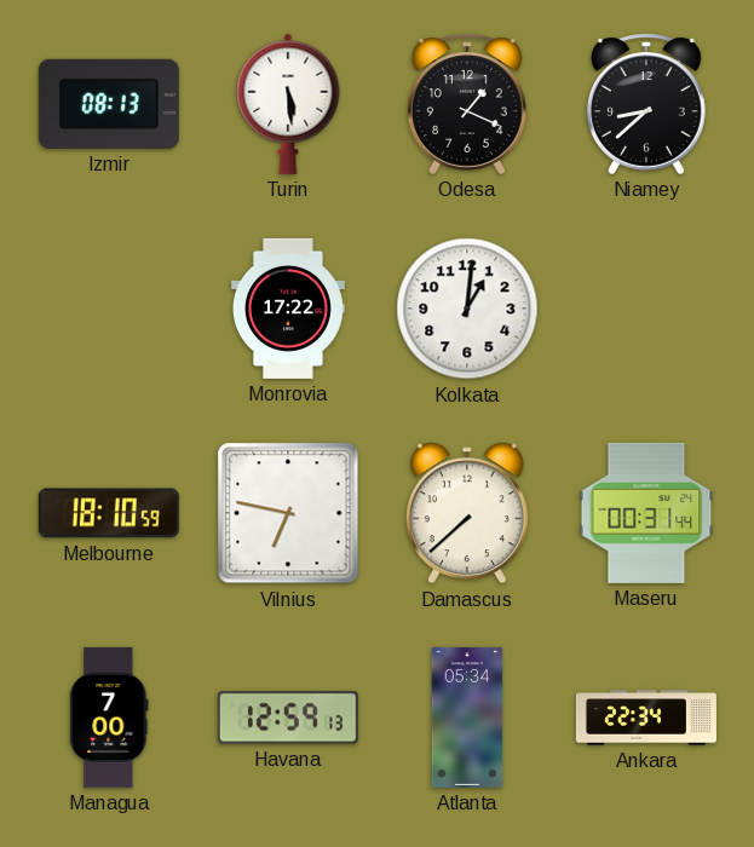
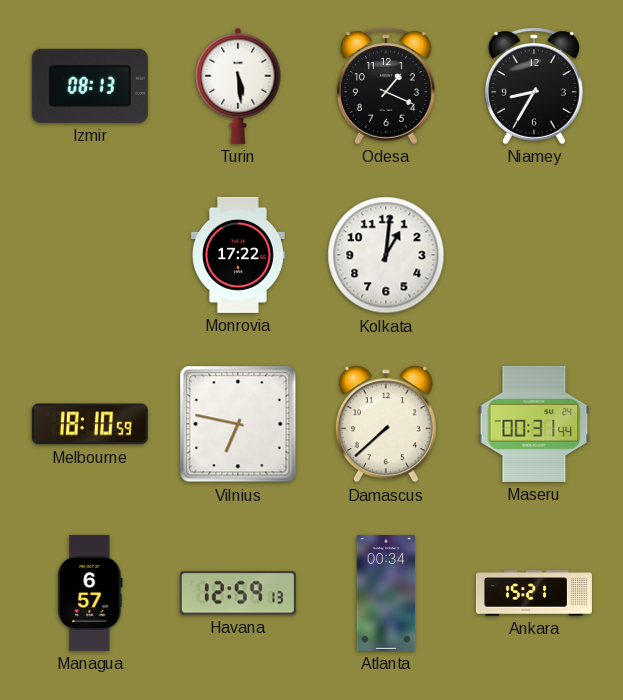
Niamey: 8:38 -> 8:35 (534, 86)
Managua: 7:00 -> 6:57 (90, 593)
Atlanta: 05:34 -> 00:34 (386, 593)
Ankara: 22:34 -> 15:21 (534, 593)
